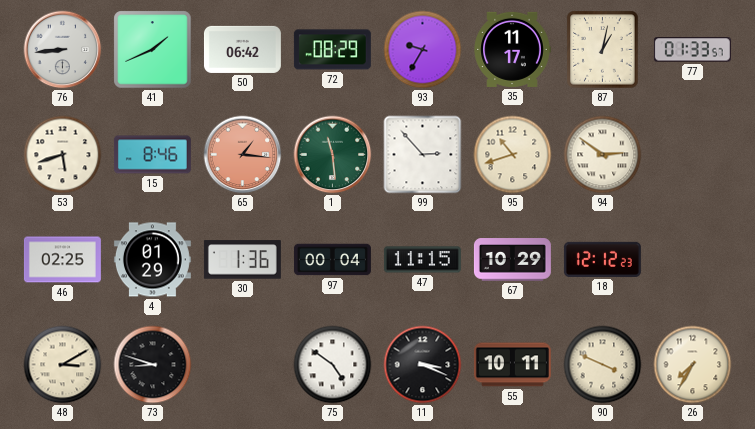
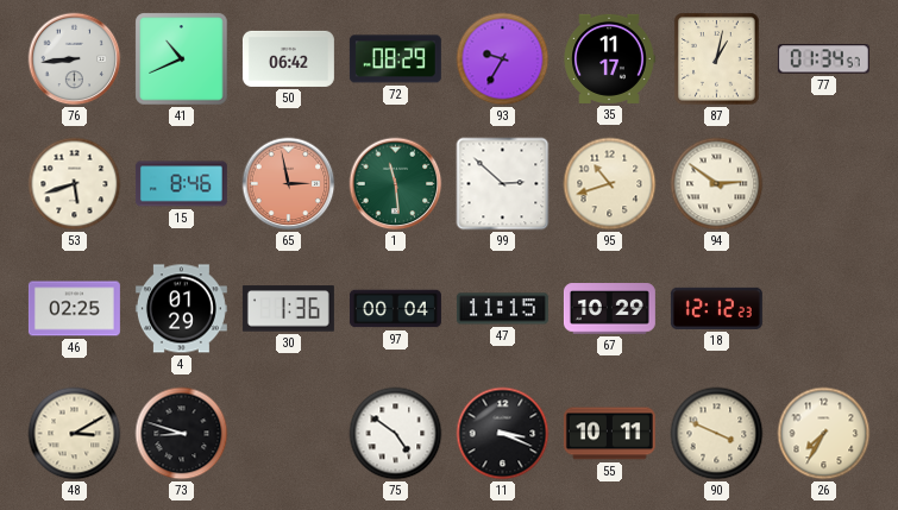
41: 1:41 -> 10:41 (182, 59)
77: 01:33 -> 01:34 (823, 59)
65: 1:16 -> 2:58 (289, 184)
99: 2:53 -> 2:52 (503, 184)
